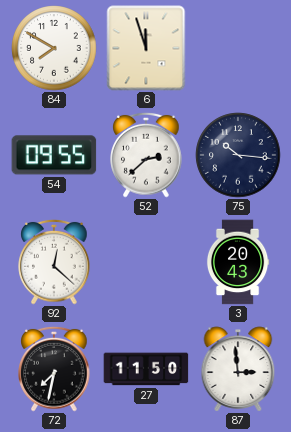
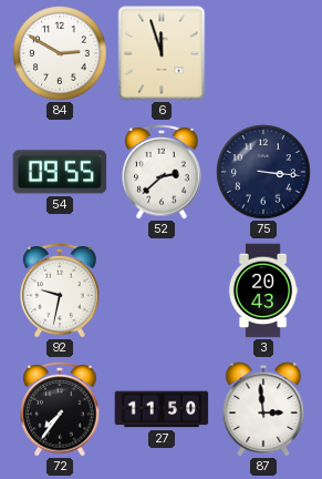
84: 7:50 -> 2:50 (60, 53)
75: 10:16 -> 3:16 (263, 172)
92: 12:22 -> 9:32 (60, 291)
72: 7:32 -> 7:36 (60, 409)
